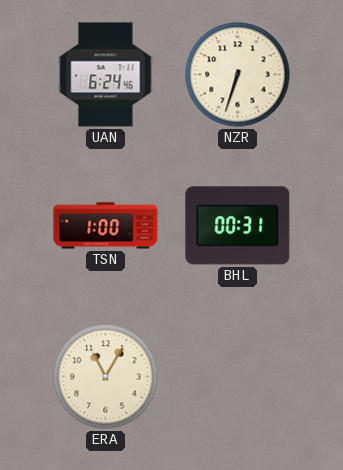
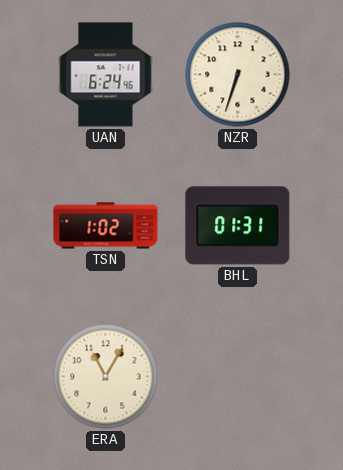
TSN: 1:00 -> 1:02 (106, 226)
BHL: 00:31 -> 01:31 (238, 226)
